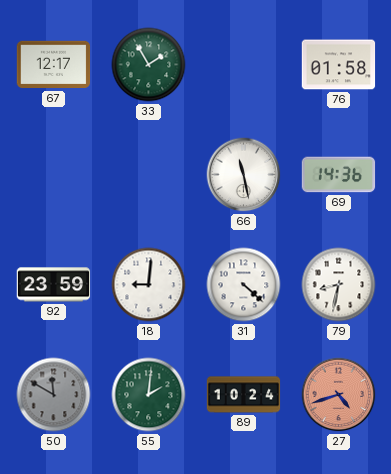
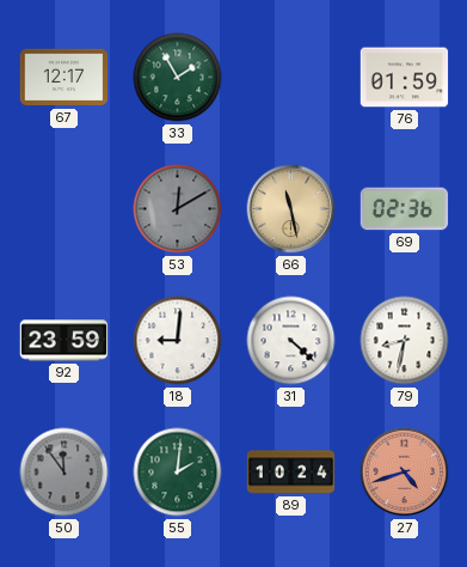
76: 01:58 -> 01:59 (405, 78)
53: none -> 12:10 (178, 209)
66 dial: white -> champagne (291, 209)
69: 14:36 -> 02:36 (405, 209)
50: 11:50 -> 11:54 (64, 472)
